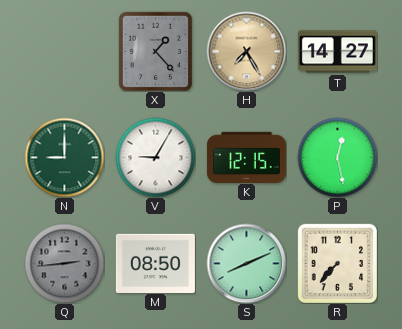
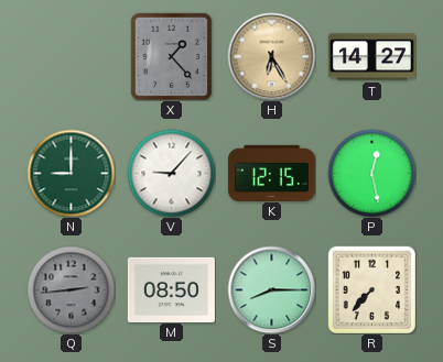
H: 7:25 -> 6:25 (271, 56)
V: 9:05 -> 9:07 (171, 173)
S: 8:11 -> 8:15 (271, 289)
